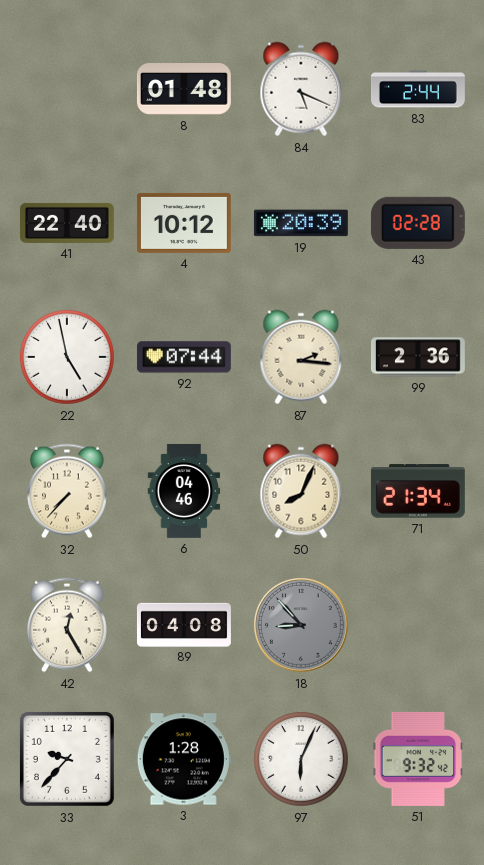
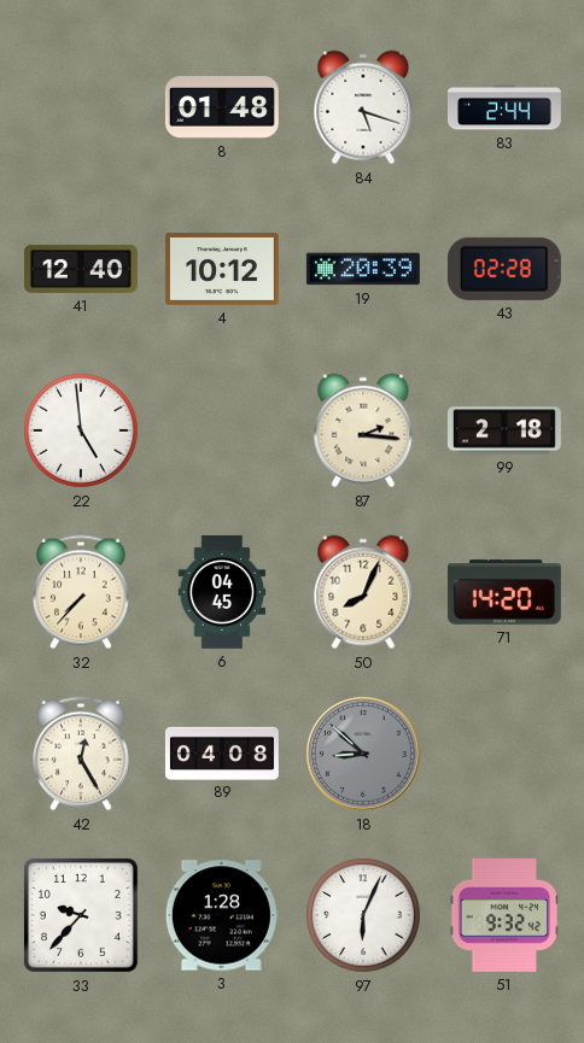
84: 5:19 -> 5:18 (363, 107)
41: 22:40 -> 12:40 (81, 269)
22: 4:58 -> 4:59 (81, 430)
92: 07:44 -> none (184, 357)
99: 2:36 -> 2:18 (504, 430)
6: 04:46 -> 04:45 (222, 592)
71: 21:34 -> 14:20 (504, 592)
18: 8:53 -> 8:52 (363, 754)
